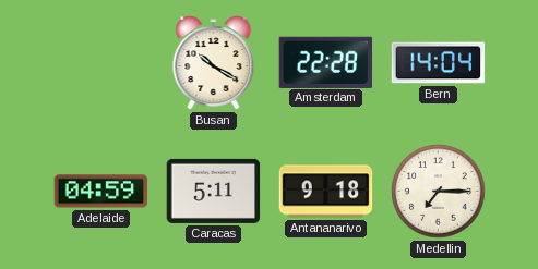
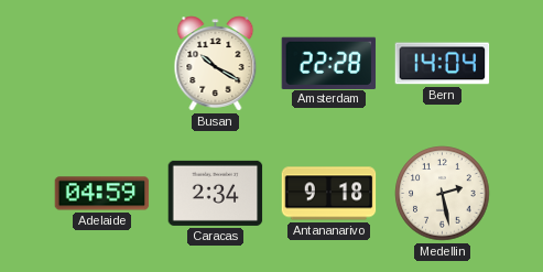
Caracas: 5:11 -> 2:34 (216, 193)
Medellin: 7:15 -> 2:28 (443, 194)
